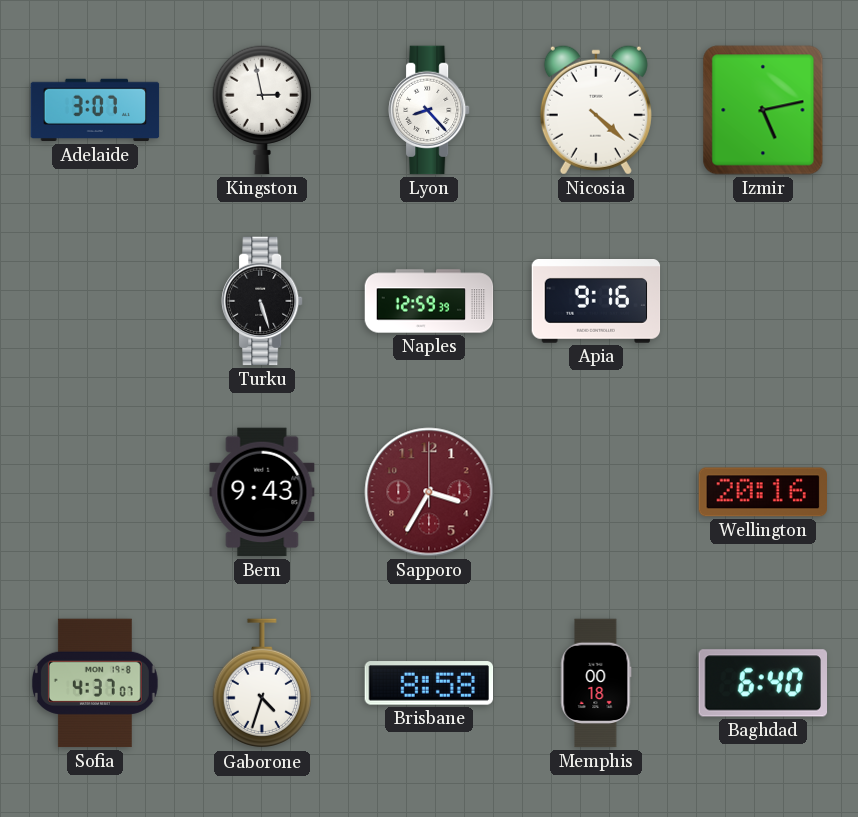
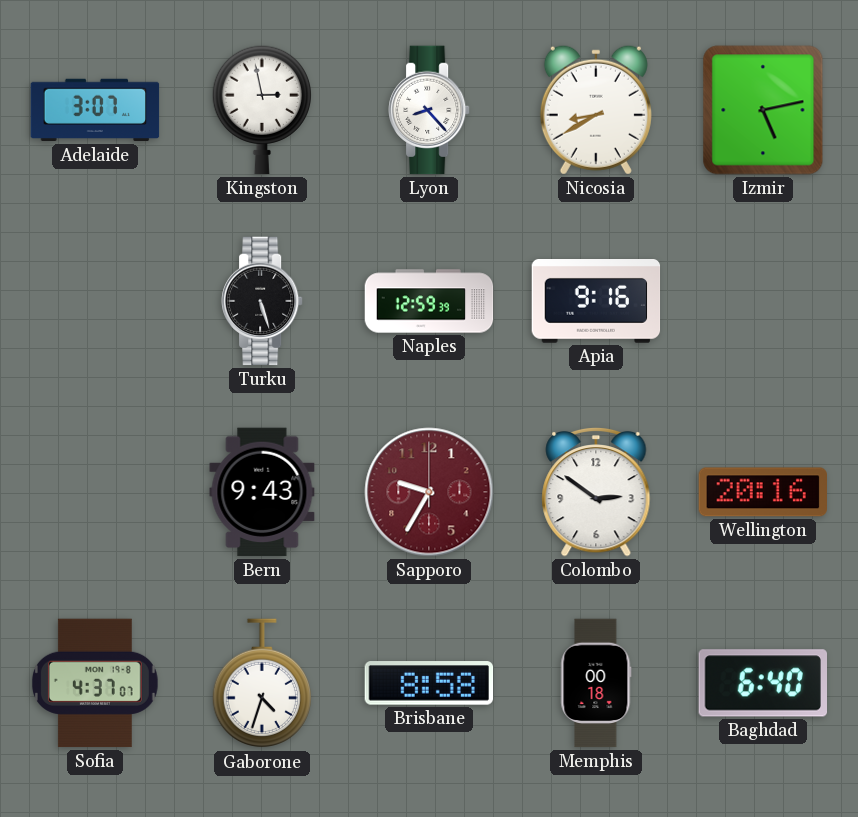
Nicosia: 4:22 -> 8:40 (596, 110)
Sapporo: 3:35 -> 9:35 (429, 492)
Colombo: none -> 2:51 (596, 492)
